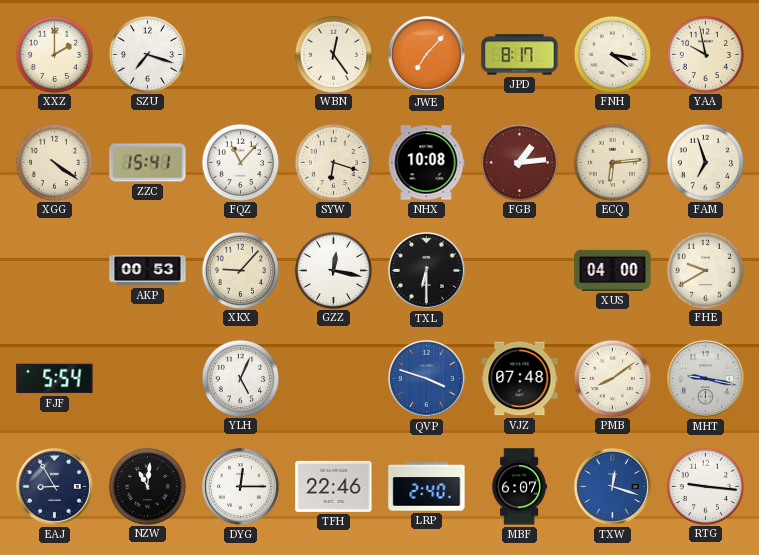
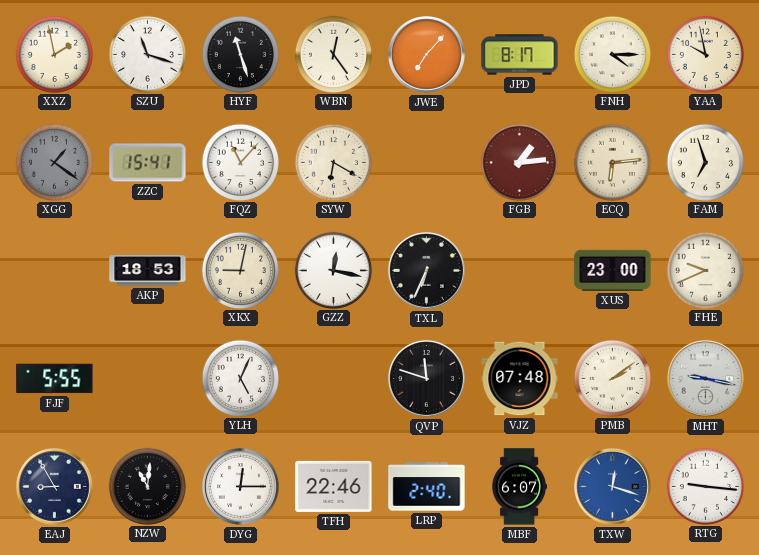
XXZ: 2:00 -> 1:58 (54, 54)
SZU: 7:18 -> 11:18 (147, 54)
HYF: none -> 11:27 (240, 54)
FNH: 4:17 -> 4:15 (612, 54)
XGG: 4:21 -> 1:21 (54, 162)
XGG dial: cream -> grey (54, 162)
SYW: 6:18 -> 6:20 (333, 162)
NHX: 10:08 -> none (426, 163)
AKP: 00:53 -> 18:53 (148, 271)
XKX: 9:07 -> 9:02 (240, 270)
TXL: 6:30 -> 6:34 (426, 270)
XUS: 04:00 -> 23:00 (613, 270)
FHE: 9:40 -> 9:41 (705, 270)
FJF: 5:54 -> 5:55 (55, 379)
QVP: 3:48 -> 11:48 (426, 378)
QVP dial: blue -> black (426, 378)
PMB: 8:09 -> 2:09 (612, 378)
